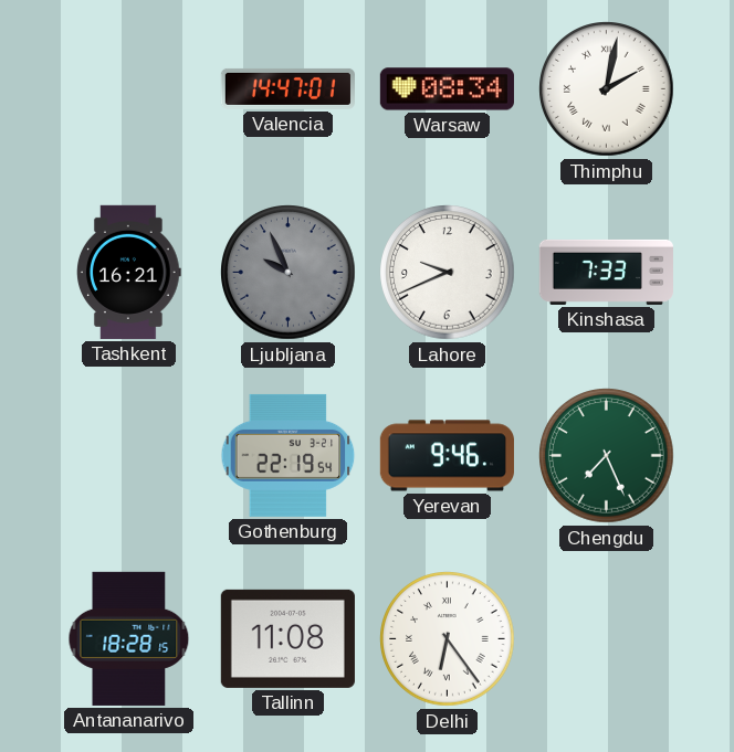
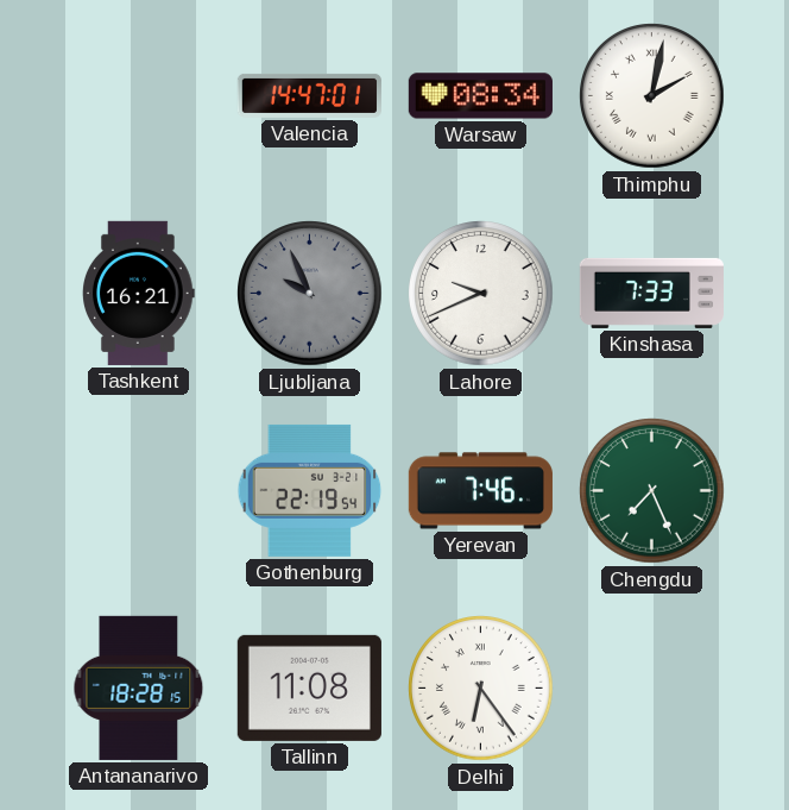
Yerevan: 9:46 -> 7:46 (480, 491)
